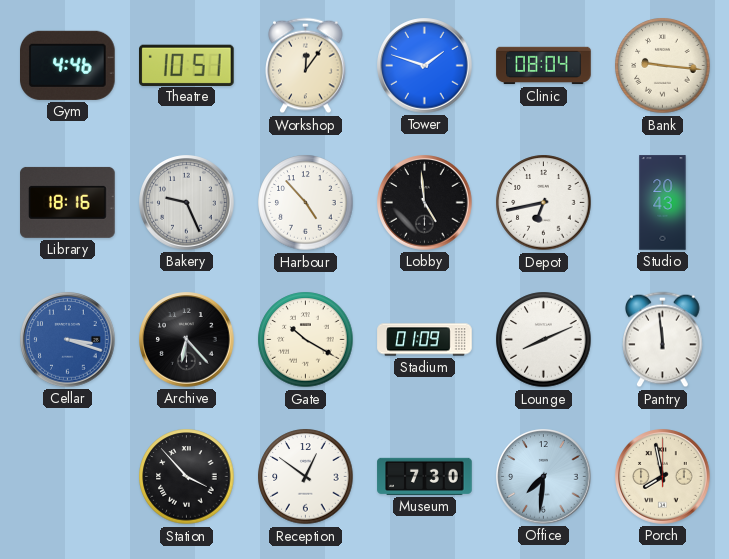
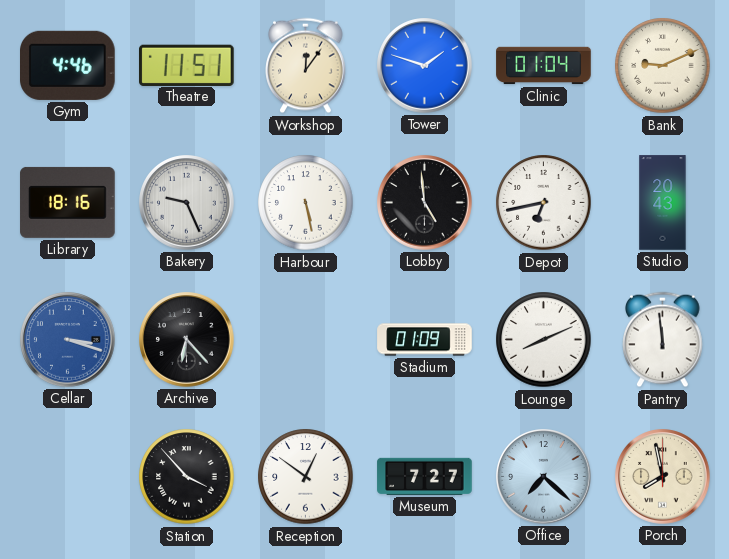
Theatre: 10:51 -> 11:51 (187, 65)
Clinic: 08:04 -> 01:04 (544, 66)
Bank: 9:16 -> 9:11 (663, 66)
Harbour: 4:53 -> 5:28 (306, 203)
Gate: 10:20 -> none (306, 340)
Museum: 7:30 -> 7:27 (425, 476)
Office: 7:31 -> 7:22 (544, 477)
